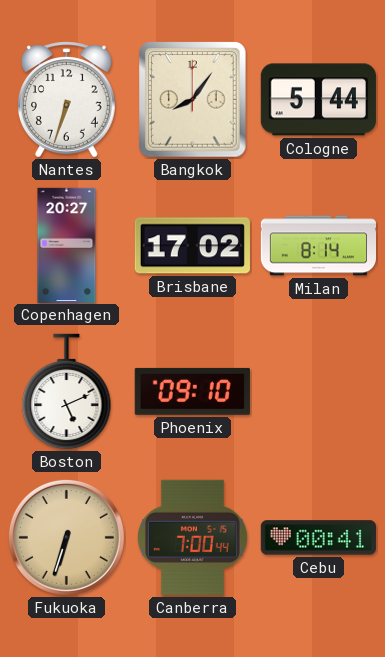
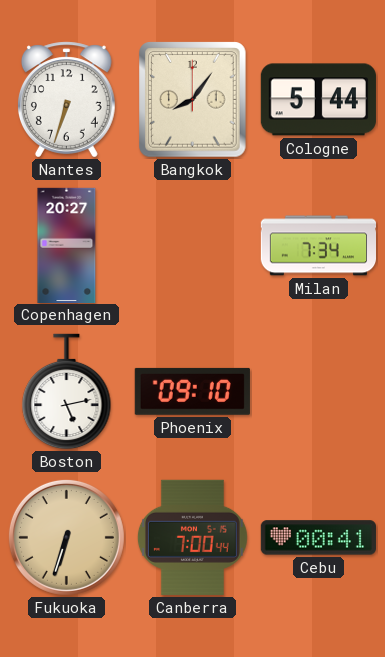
Brisbane: 17:02 -> none (192, 246)
Milan: 8:14 -> 7:34 (318, 246)
Boston: 5:11 -> 5:13 (67, 392)
